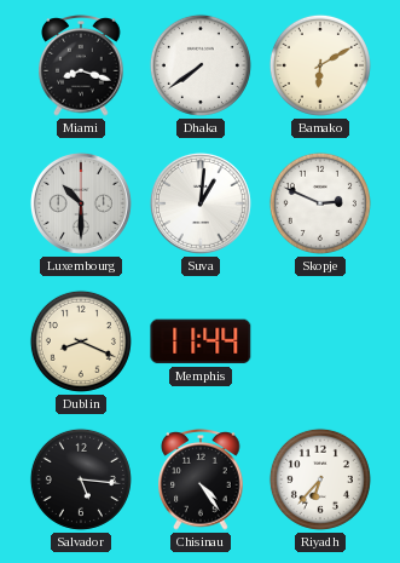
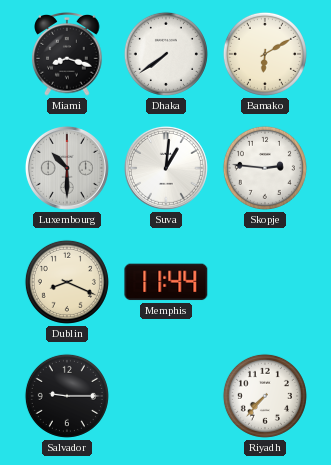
Skopje: 2:49 -> 2:46 (265, 168)
Salvador: 5:16 -> 9:15 (67, 396)
Chisinau: 4:24 -> none (201, 481)
Riyadh: 6:37 -> 7:37 (265, 396)
